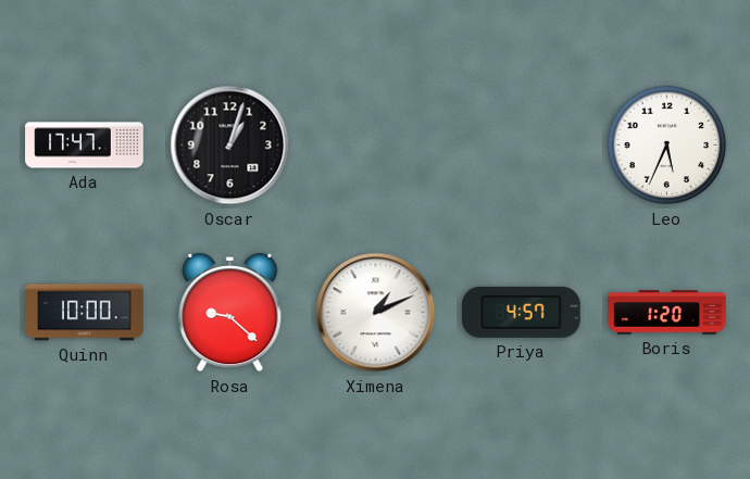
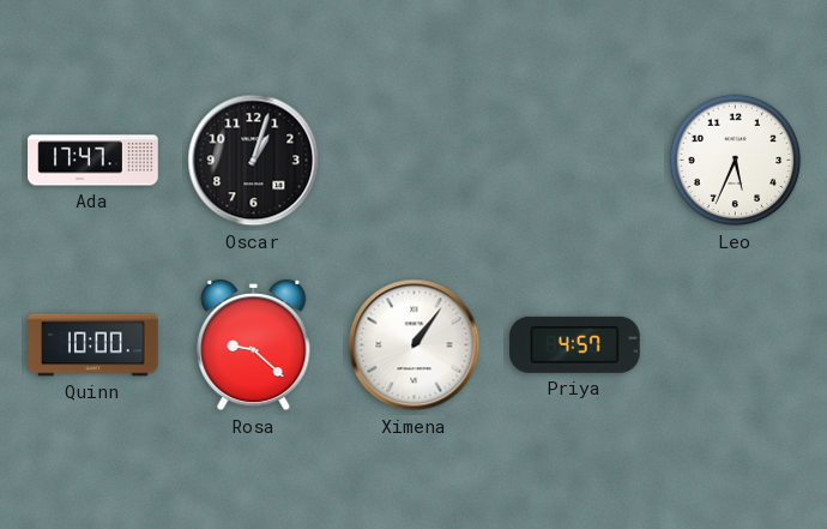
Ximena: 1:11 -> 1:06 (415, 345)
Boris: 1:20 -> none (667, 313)
